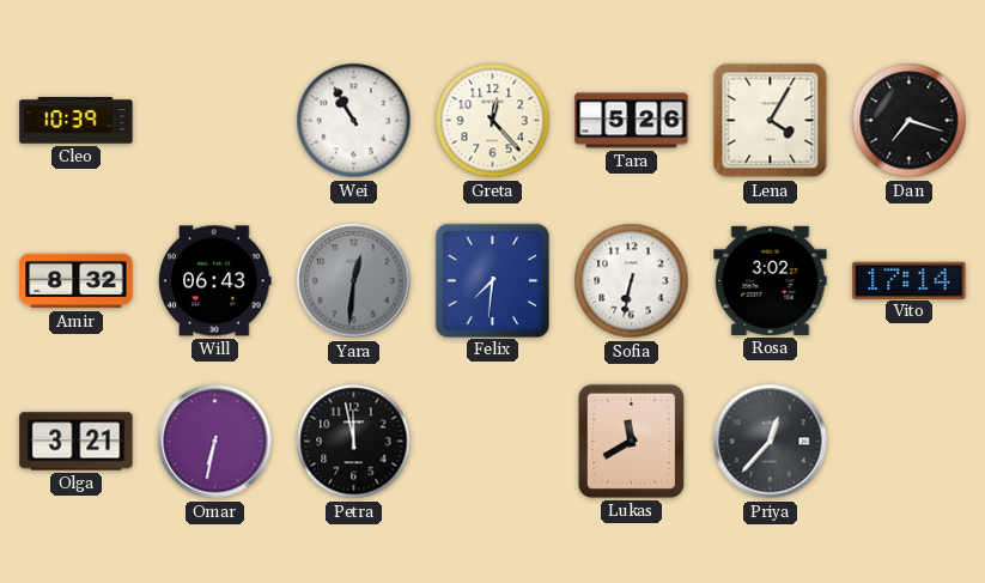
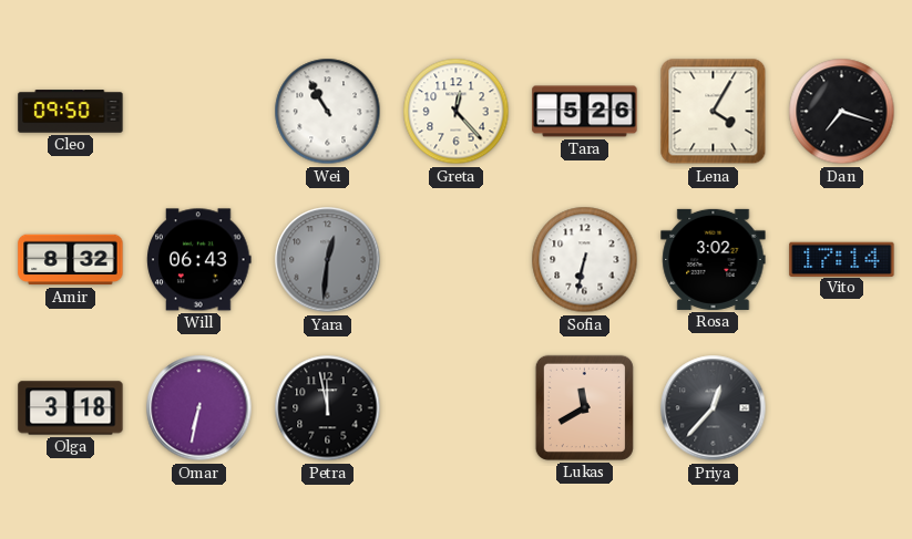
Cleo: 10:39 -> 09:50 (71, 112)
Felix: 7:31 -> none (492, 280)
Olga: 3:21 -> 3:18 (71, 408)
